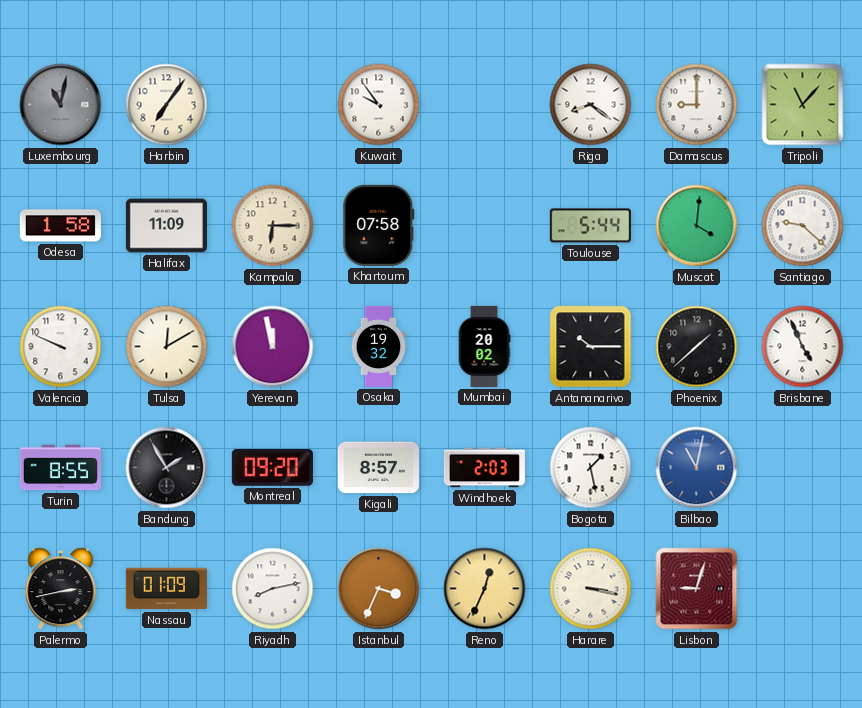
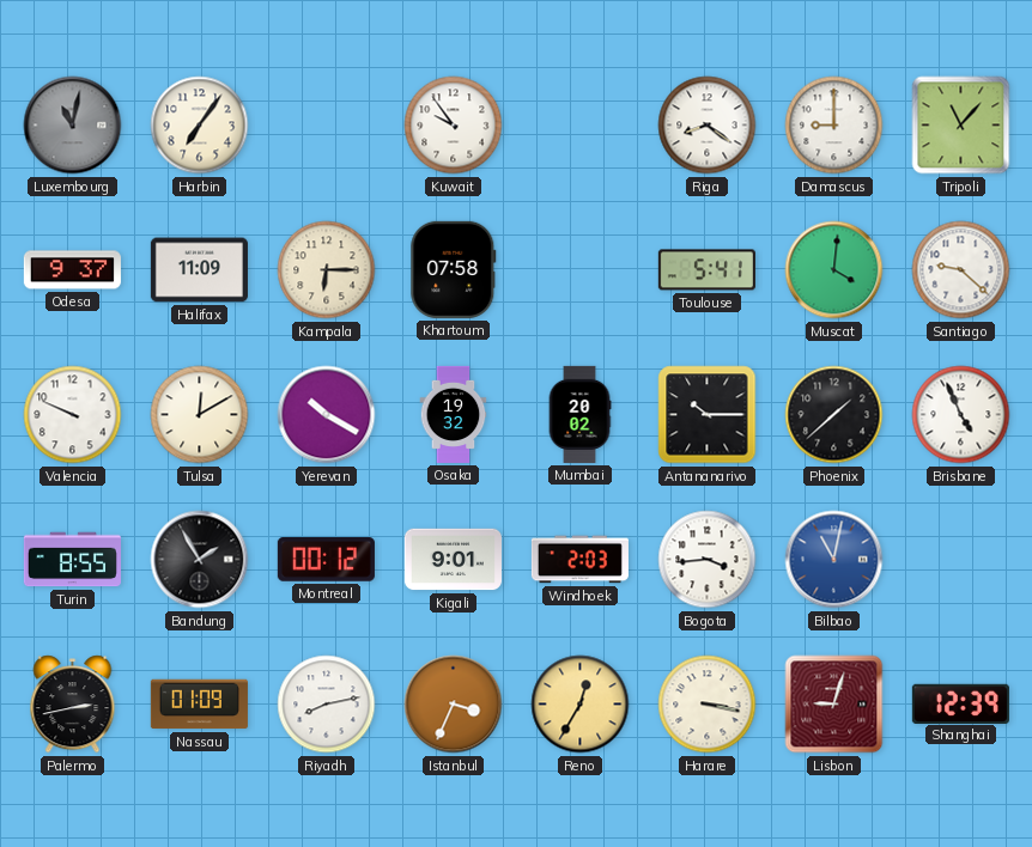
Odesa: 1:58 -> 9:37 (72, 270)
Toulouse: 5:44 -> 5:41 (706, 270)
Yerevan: 11:58 -> 10:20 (327, 415)
Montreal: 09:20 -> 00:12 (326, 560)
Kigali: 8:57 -> 9:01 (453, 560)
Bogota: 1:28 -> 3:44 (708, 560)
Reno: 12:34 -> 12:35 (581, 705)
Shanghai: none -> 12:39 (960, 703)
